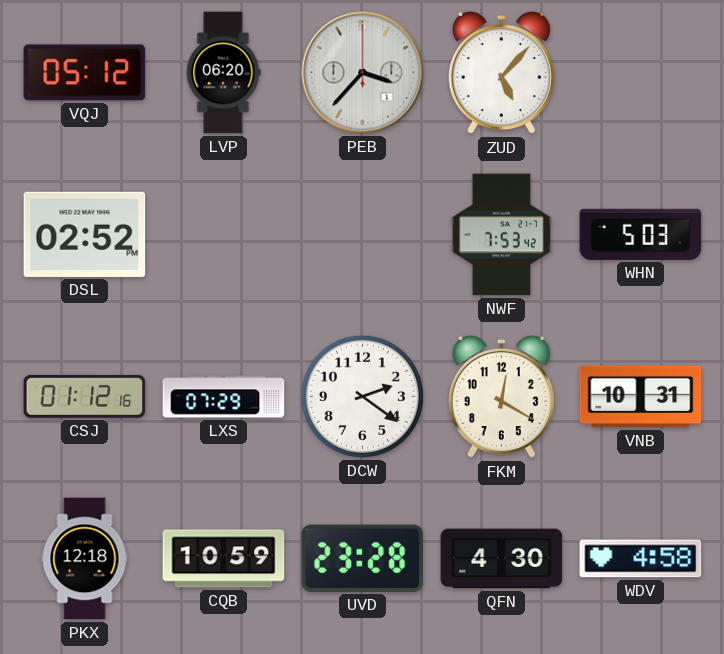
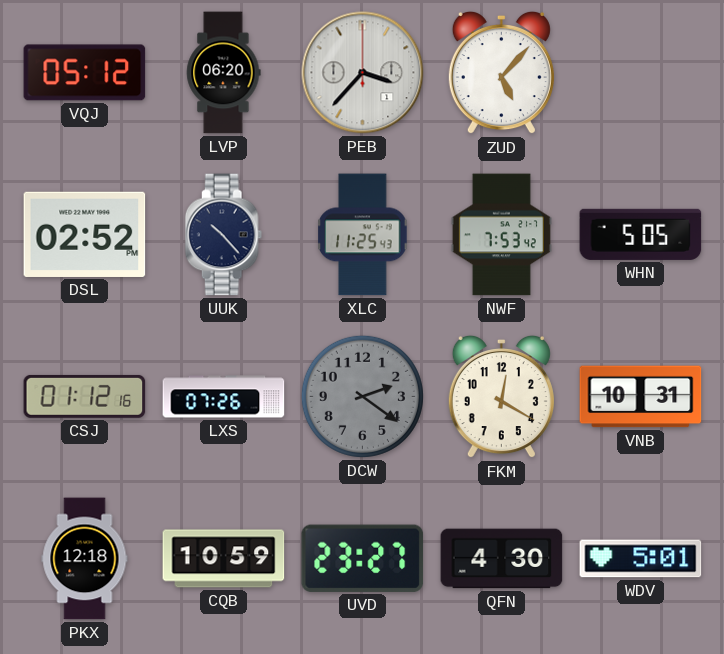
UUK: none -> 10:23 (224, 235)
XLC: none -> 11:25 (363, 235)
WHN: 5:03 -> 5:05 (641, 234)
LXS: 07:29 -> 07:26 (224, 397)
DCW dial: white -> grey (362, 396)
UVD: 23:28 -> 23:27 (363, 558)
WDV: 4:58 -> 5:01 (641, 559)
